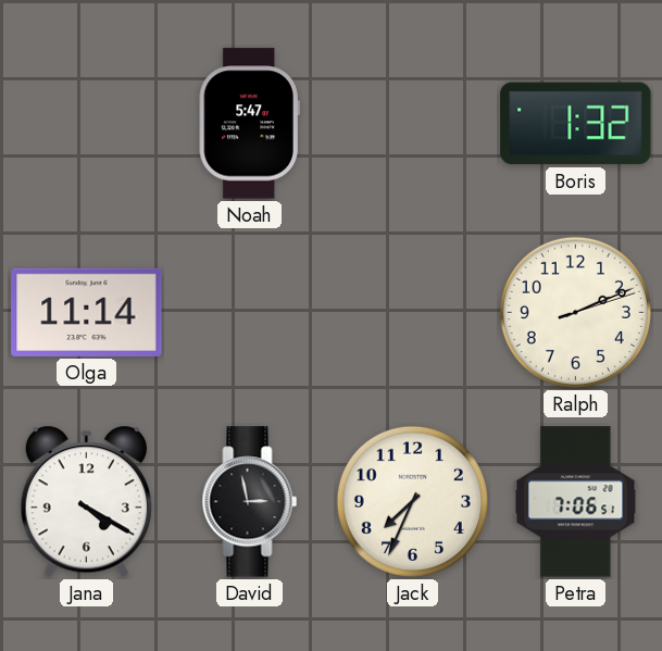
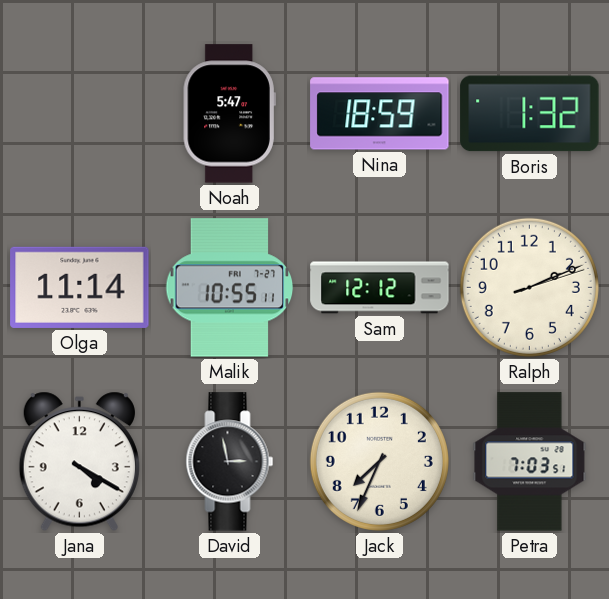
Nina: none -> 18:59 (380, 114)
Malik: none -> 10:55 (230, 288)
Sam: none -> 12:12 (380, 288)
Petra: 7:06 -> 7:03 (530, 462)
